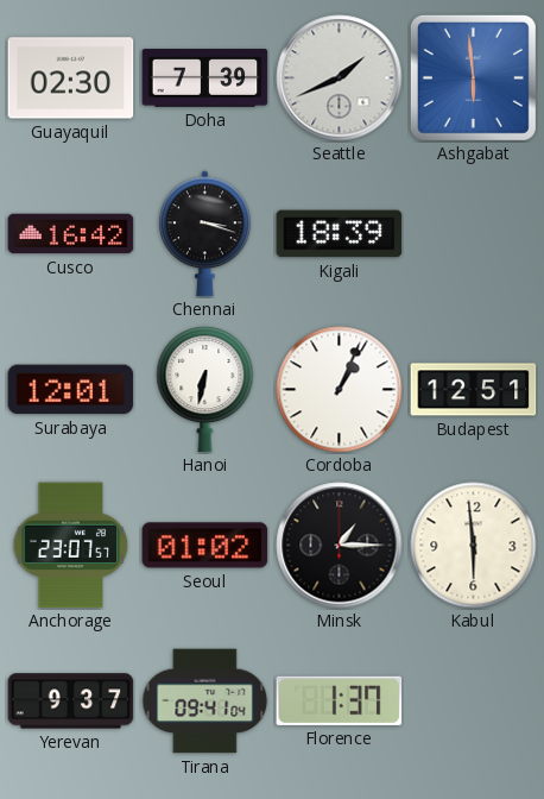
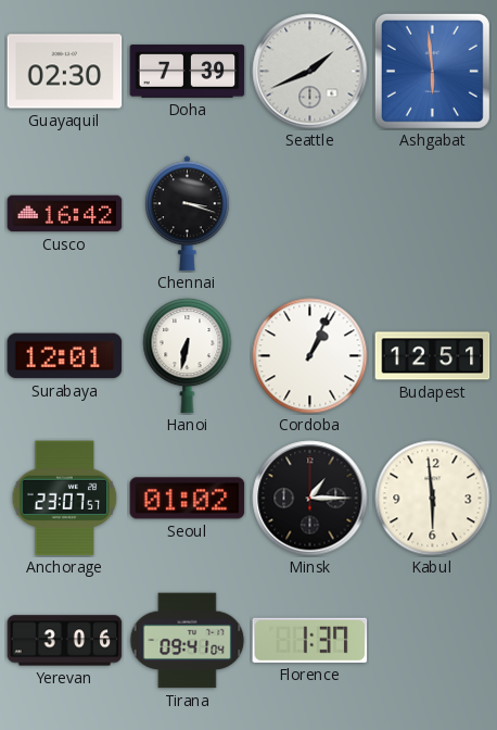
Kigali: 18:39 -> none (340, 234)
Yerevan: 9:37 -> 3:06 (65, 641)
